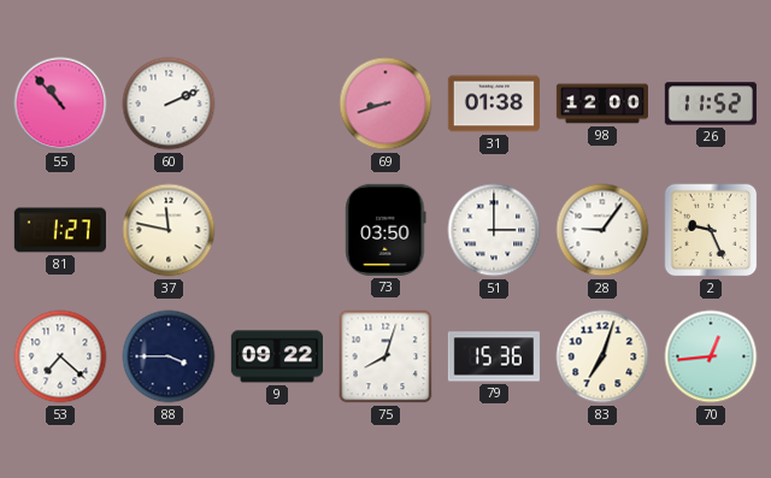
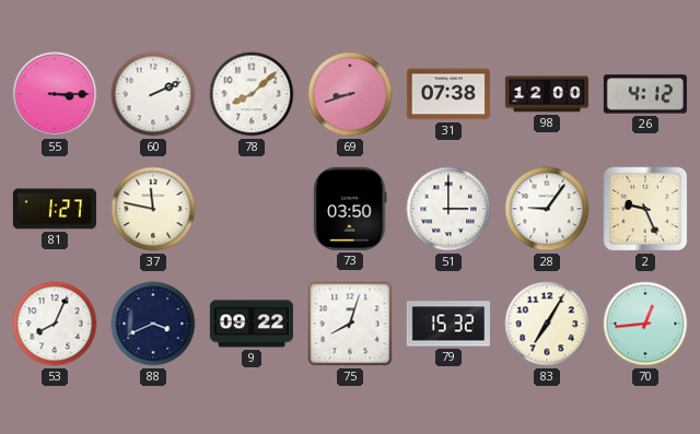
55: 10:53 -> 3:15 (55, 94)
78: none -> 8:08 (252, 94)
31: 01:38 -> 07:38 (448, 94)
26: 11:52 -> 4:12 (645, 94)
53: 7:22 -> 8:04 (55, 324)
88: 3:45 -> 3:41 (153, 324)
79: 15:36 -> 15:32 (448, 324)
83: 7:03 -> 7:05 (547, 324)
